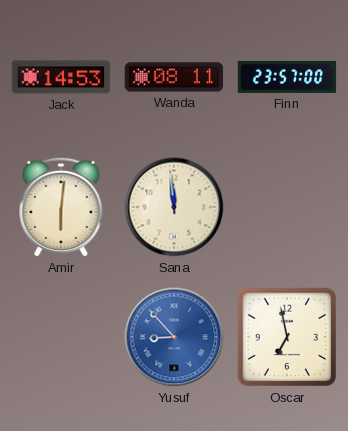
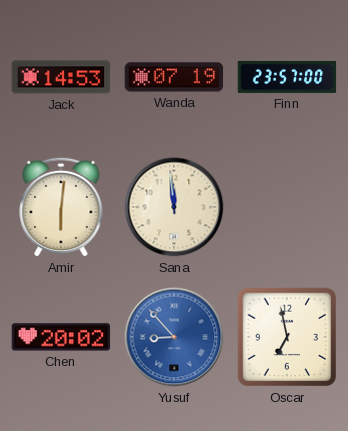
Wanda: 08:11 -> 07:19 (174, 77)
Chen: none -> 20:02 (61, 337)
